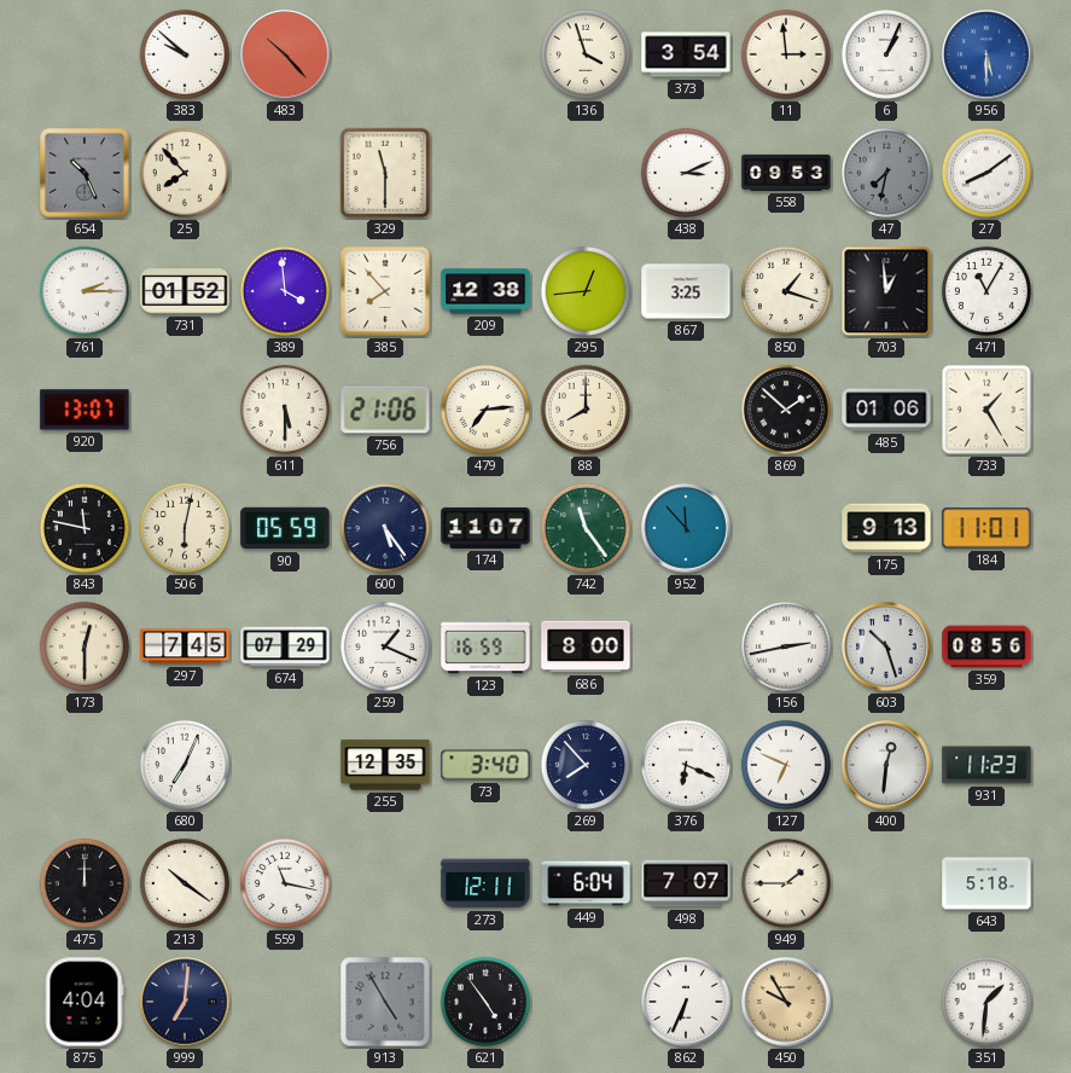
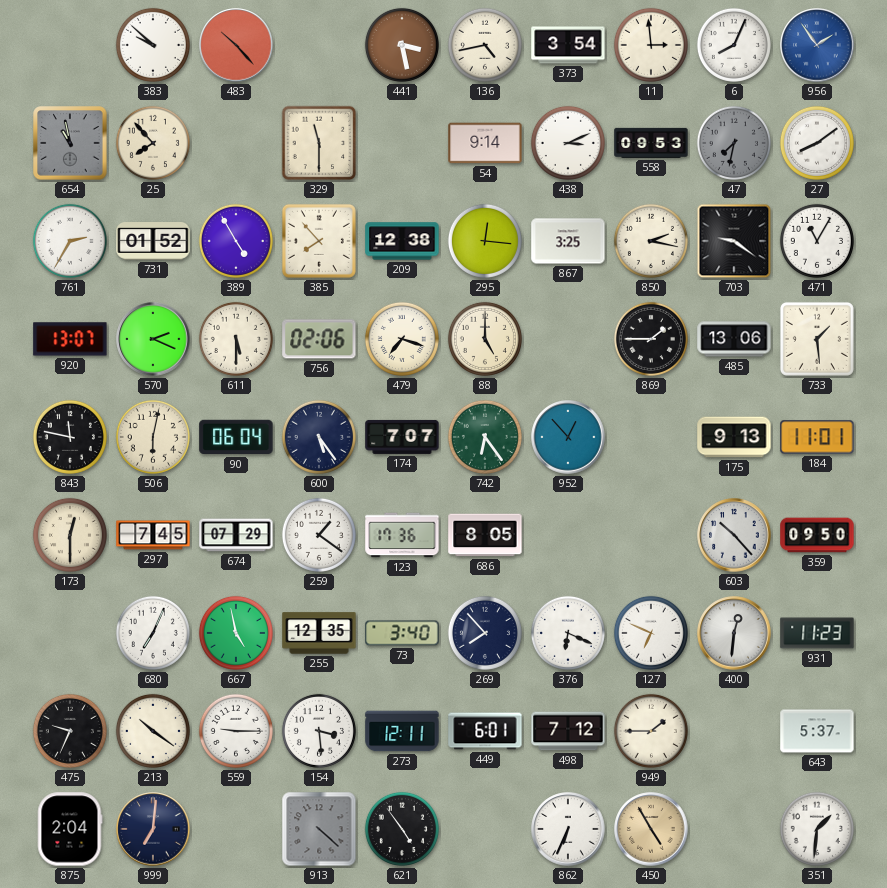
441: none -> 3:28 (402, 45)
136: 3:57 -> 4:43 (485, 45)
6: 1:04 -> 8:04 (734, 45)
956: 5:30 -> 1:54 (817, 45)
654: 10:26 -> 10:58 (70, 143)
54: none -> 9:14 (485, 143)
761: 2:15 -> 2:35 (70, 241)
389: 3:59 -> 4:55 (236, 241)
295: 12:44 -> 12:16 (485, 241)
850: 1:18 -> 2:17 (651, 241)
703: 12:59 -> 9:21 (734, 241)
570: none -> 2:19 (153, 339)
756: 21:06 -> 02:06 (319, 339)
479: 7:14 -> 7:18 (402, 339)
88: 8:00 -> 5:00 (485, 339)
869: 1:52 -> 1:45 (651, 339)
485: 01:06 -> 13:06 (734, 339)
733: 1:25 -> 1:29 (817, 339)
90: 05:59 -> 06:04 (236, 437)
174: 11:07 -> 7:07 (402, 437)
742: 11:24 -> 6:24 (485, 437)
952: 11:53 -> 12:53 (568, 437)
259: 1:19 -> 1:21 (319, 535)
123: 16:59 -> 17:36 (402, 535)
686: 8:00 -> 8:05 (485, 535)
156: 2:43 -> none (786, 646)
603: 10:27 -> 10:23 (734, 535)
359: 08:56 -> 09:50 (817, 535)
667: none -> 4:58 (236, 633)
475: 12:00 -> 9:34 (70, 731)
559: 11:17 -> 9:15 (236, 731)
154: none -> 3:29 (319, 731)
449: 6:04 -> 6:01 (485, 731)
498: 7:07 -> 7:12 (568, 731)
643: 5:18 -> 5:37 (817, 731)
875: 4:04 -> 2:04 (70, 829)
913: 4:55 -> 4:22 (319, 829)
450: 9:55 -> 4:55 (651, 829)
